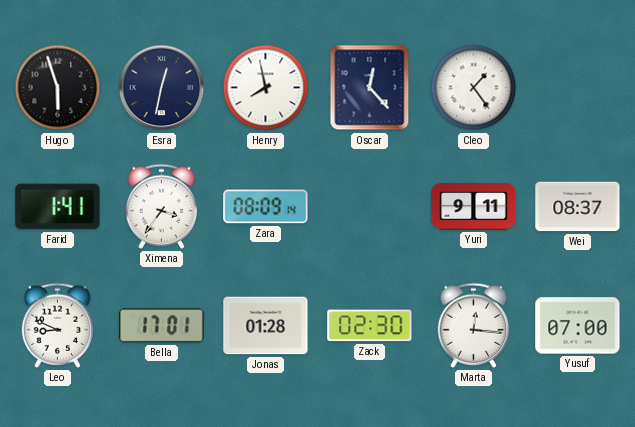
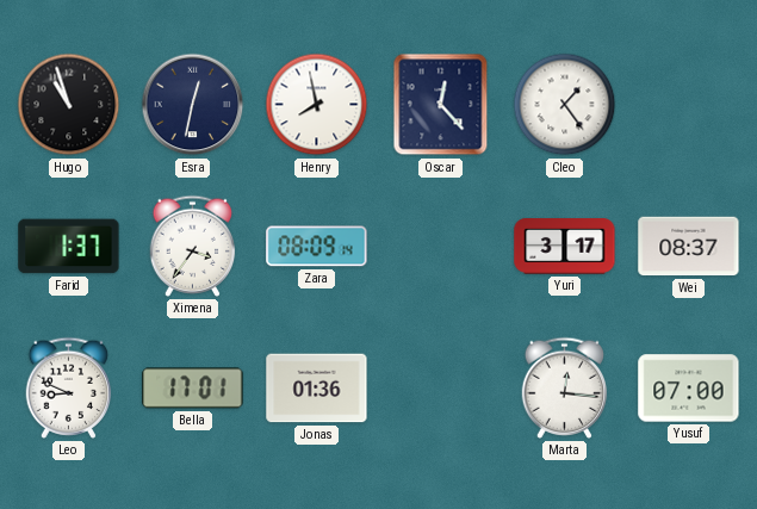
Hugo: 5:57 -> 10:57 (69, 105)
Farid: 1:41 -> 1:37 (69, 247)
Yuri: 9:11 -> 3:17 (565, 247)
Jonas: 01:28 -> 01:36 (317, 389)
Zack: 02:30 -> none (370, 326)
